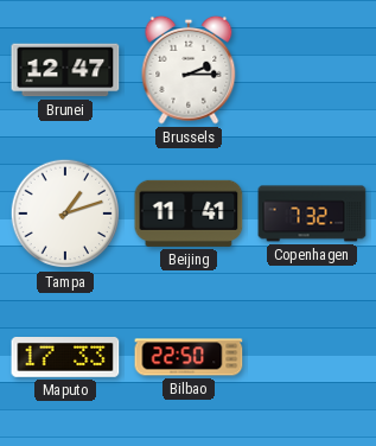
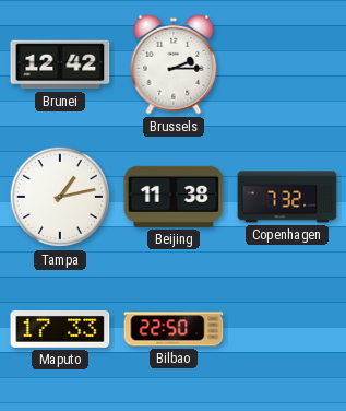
Brunei: 12:47 -> 12:42 (60, 64)
Tampa: 1:12 -> 1:13 (60, 197)
Beijing: 11:41 -> 11:38 (174, 197)
